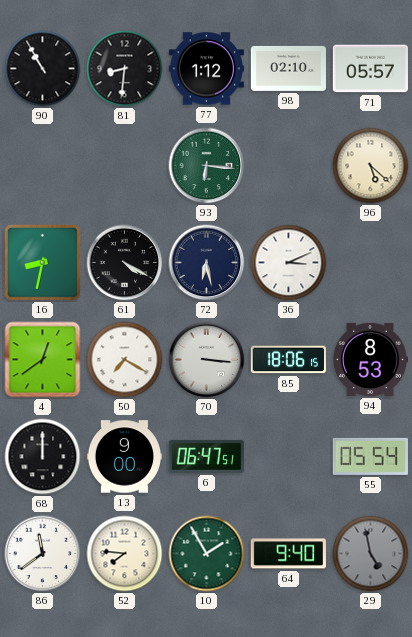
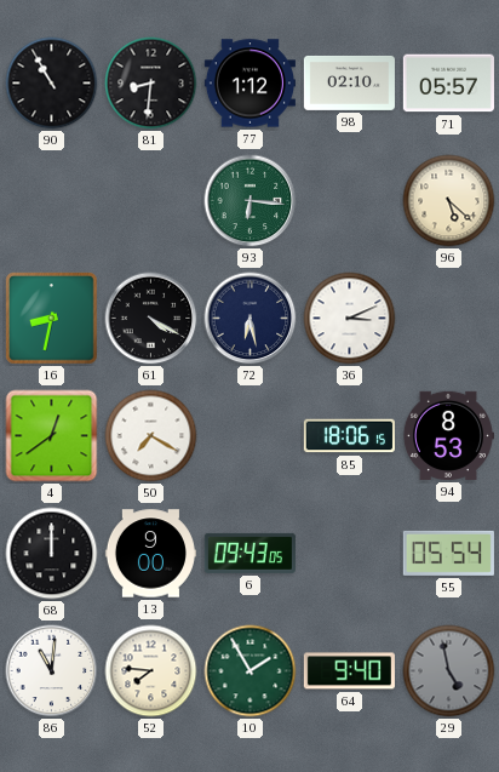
70: 3:16 -> none (207, 360)
6: 06:47 -> 09:43 (249, 553)
86: 11:39 -> 11:01 (52, 671)
